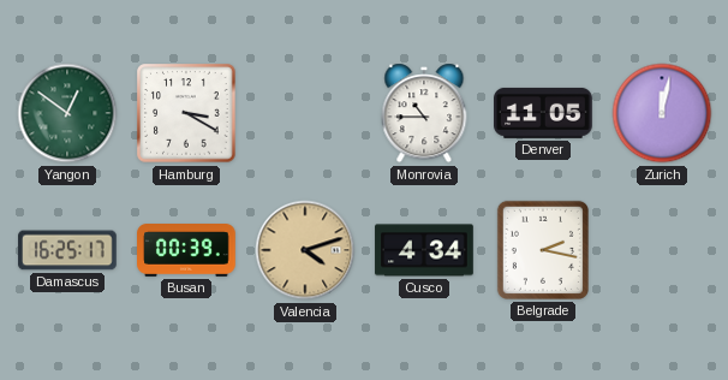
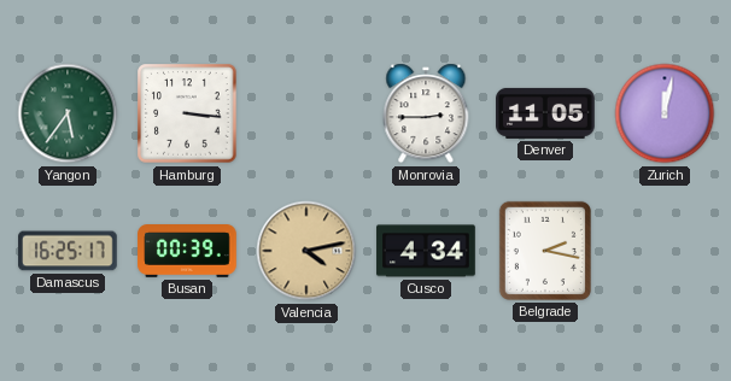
Yangon: 12:51 -> 5:36 (68, 113)
Hamburg: 3:20 -> 3:16 (187, 113)
Monrovia: 10:45 -> 2:45 (426, 113)
Valencia: 4:12 -> 4:13 (306, 251)
